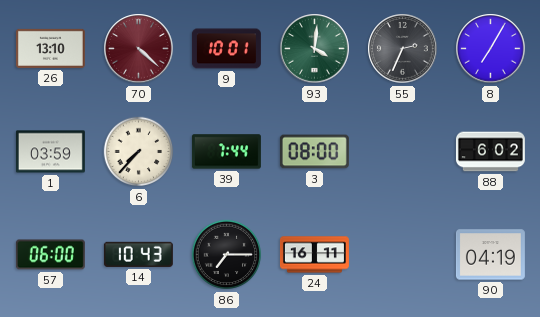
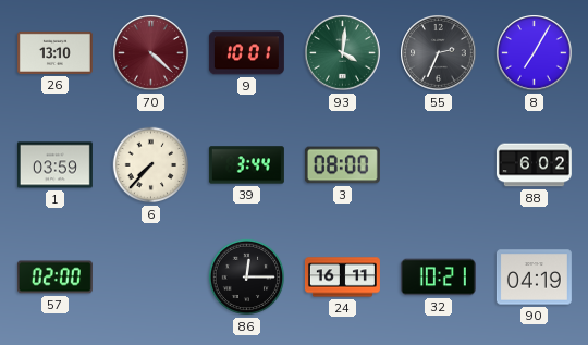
39: 7:44 -> 3:44 (246, 165)
57: 06:00 -> 02:00 (54, 278)
14: 10:43 -> none (138, 254)
86: 7:15 -> 12:15 (247, 278)
32: none -> 10:21 (438, 278)
